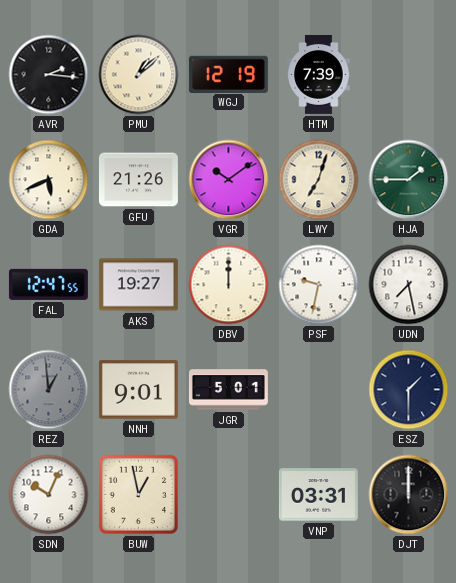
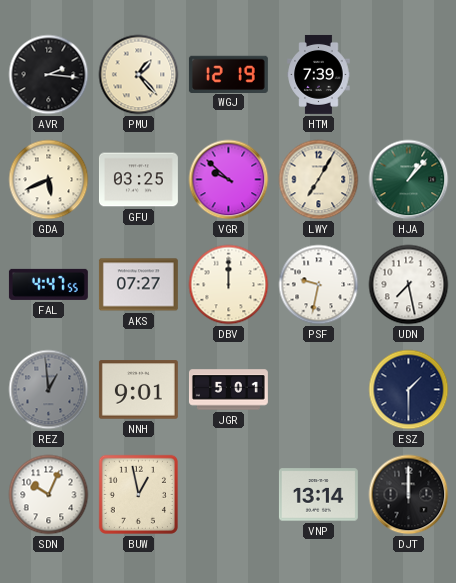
PMU: 1:08 -> 1:23 (139, 75)
GFU: 21:26 -> 03:25 (138, 180)
VGR: 10:09 -> 9:52 (229, 180)
LWY: 7:03 -> 7:05 (319, 180)
HJA: 1:45 -> 1:07 (409, 180)
FAL: 12:47 -> 4:47 (48, 284)
AKS: 19:27 -> 07:27 (138, 285)
VNP: 03:31 -> 13:14 (318, 495)
